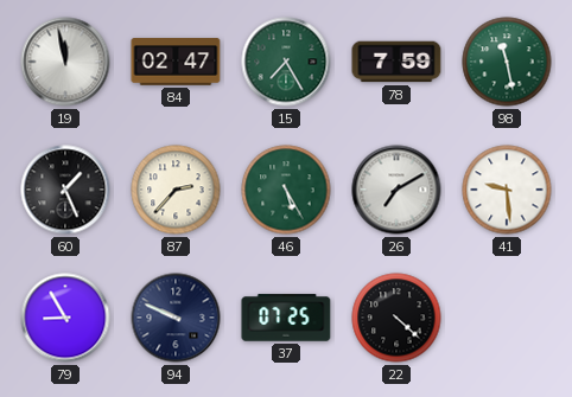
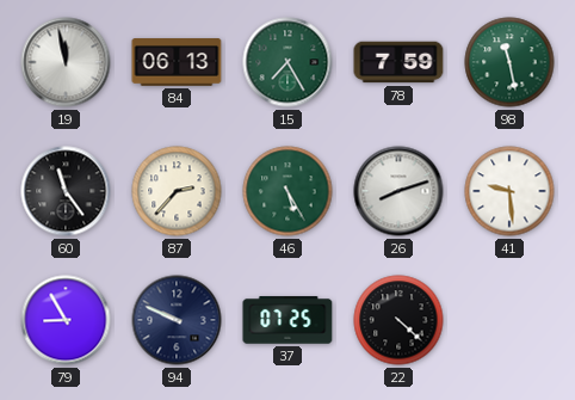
84: 02:47 -> 06:13 (177, 62)
60: 1:26 -> 11:24 (66, 191)
26: 7:10 -> 8:12 (398, 191)
